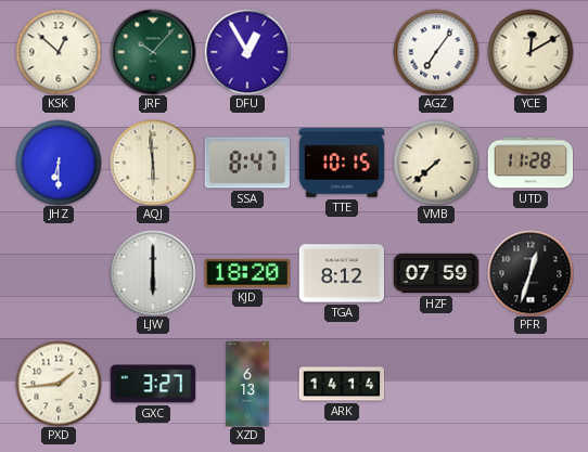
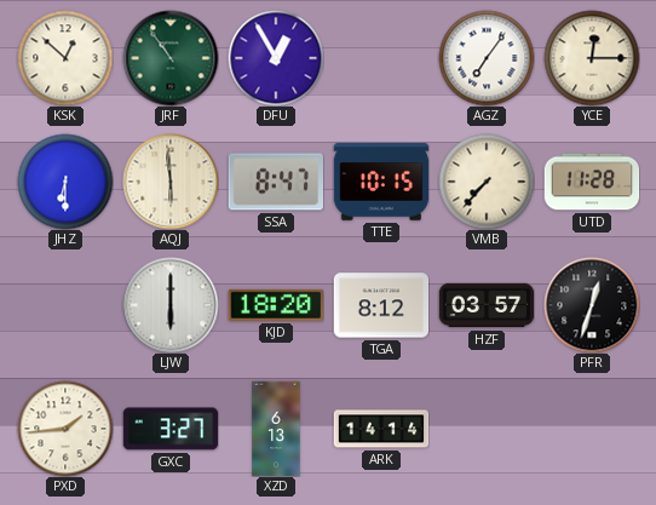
JRF: 10:07 -> 10:54 (171, 58)
YCE: 12:10 -> 12:15 (592, 58)
VMB: 7:38 -> 7:37 (487, 182)
HZF: 07:59 -> 03:57 (487, 305)
